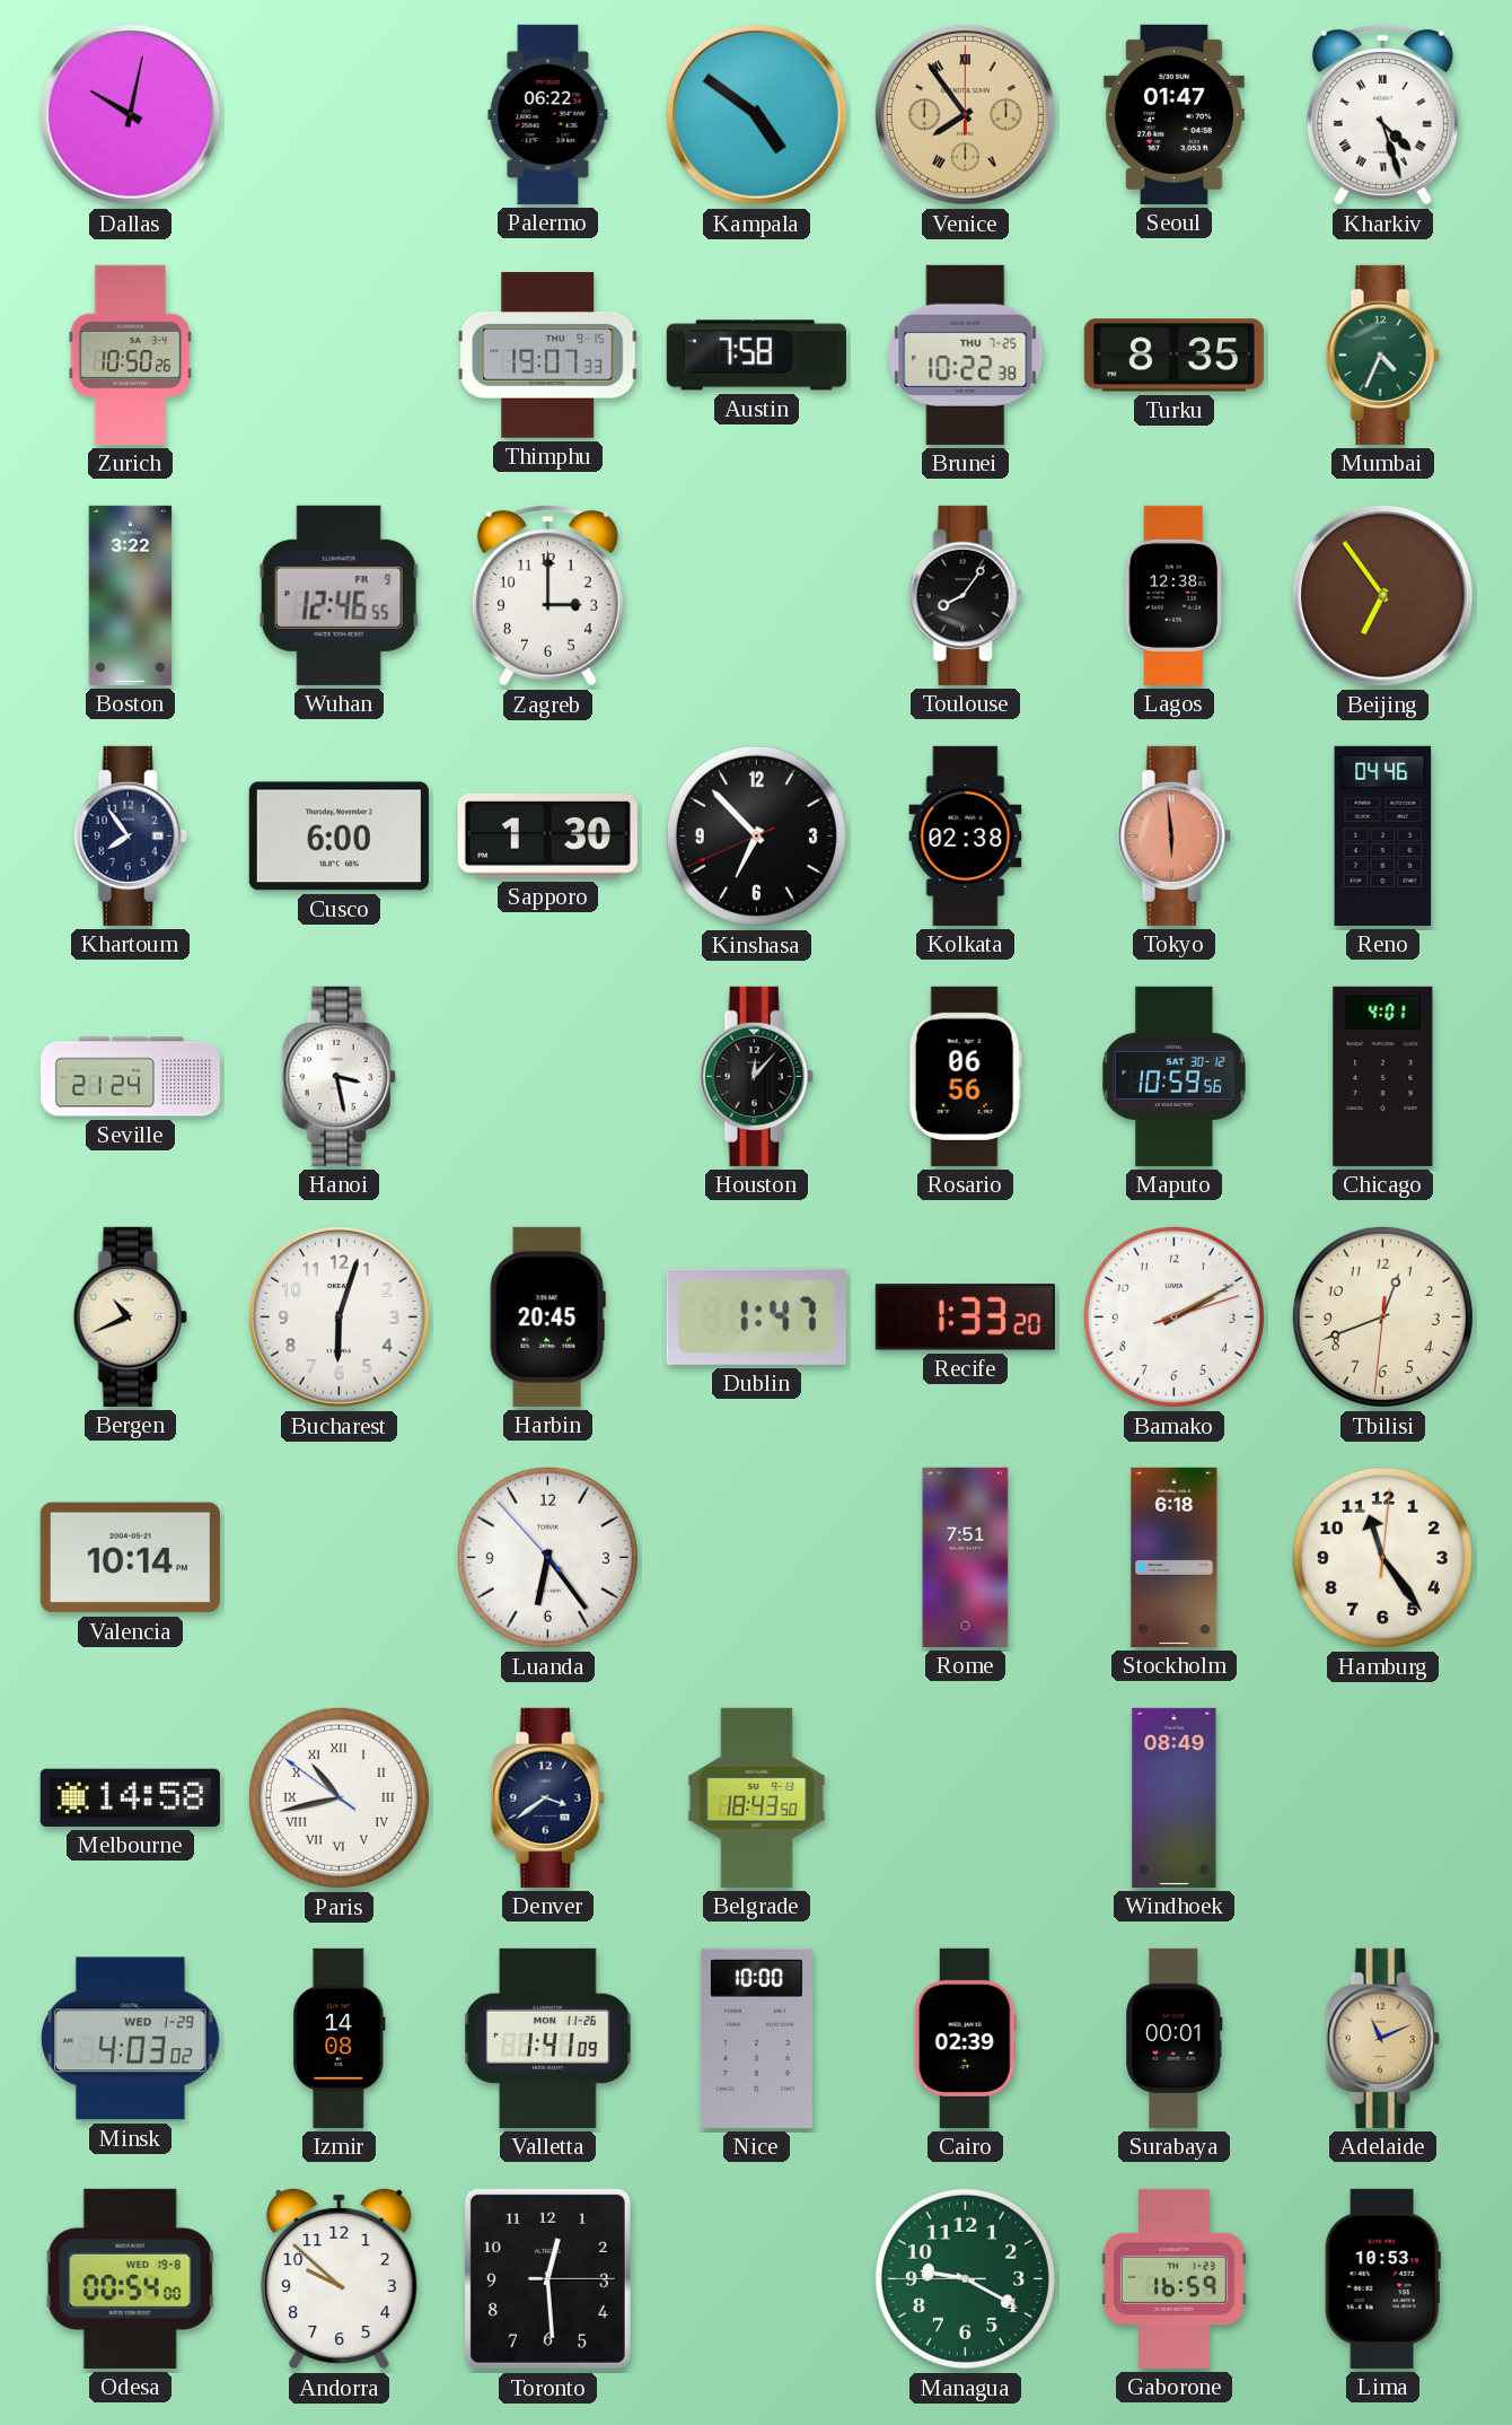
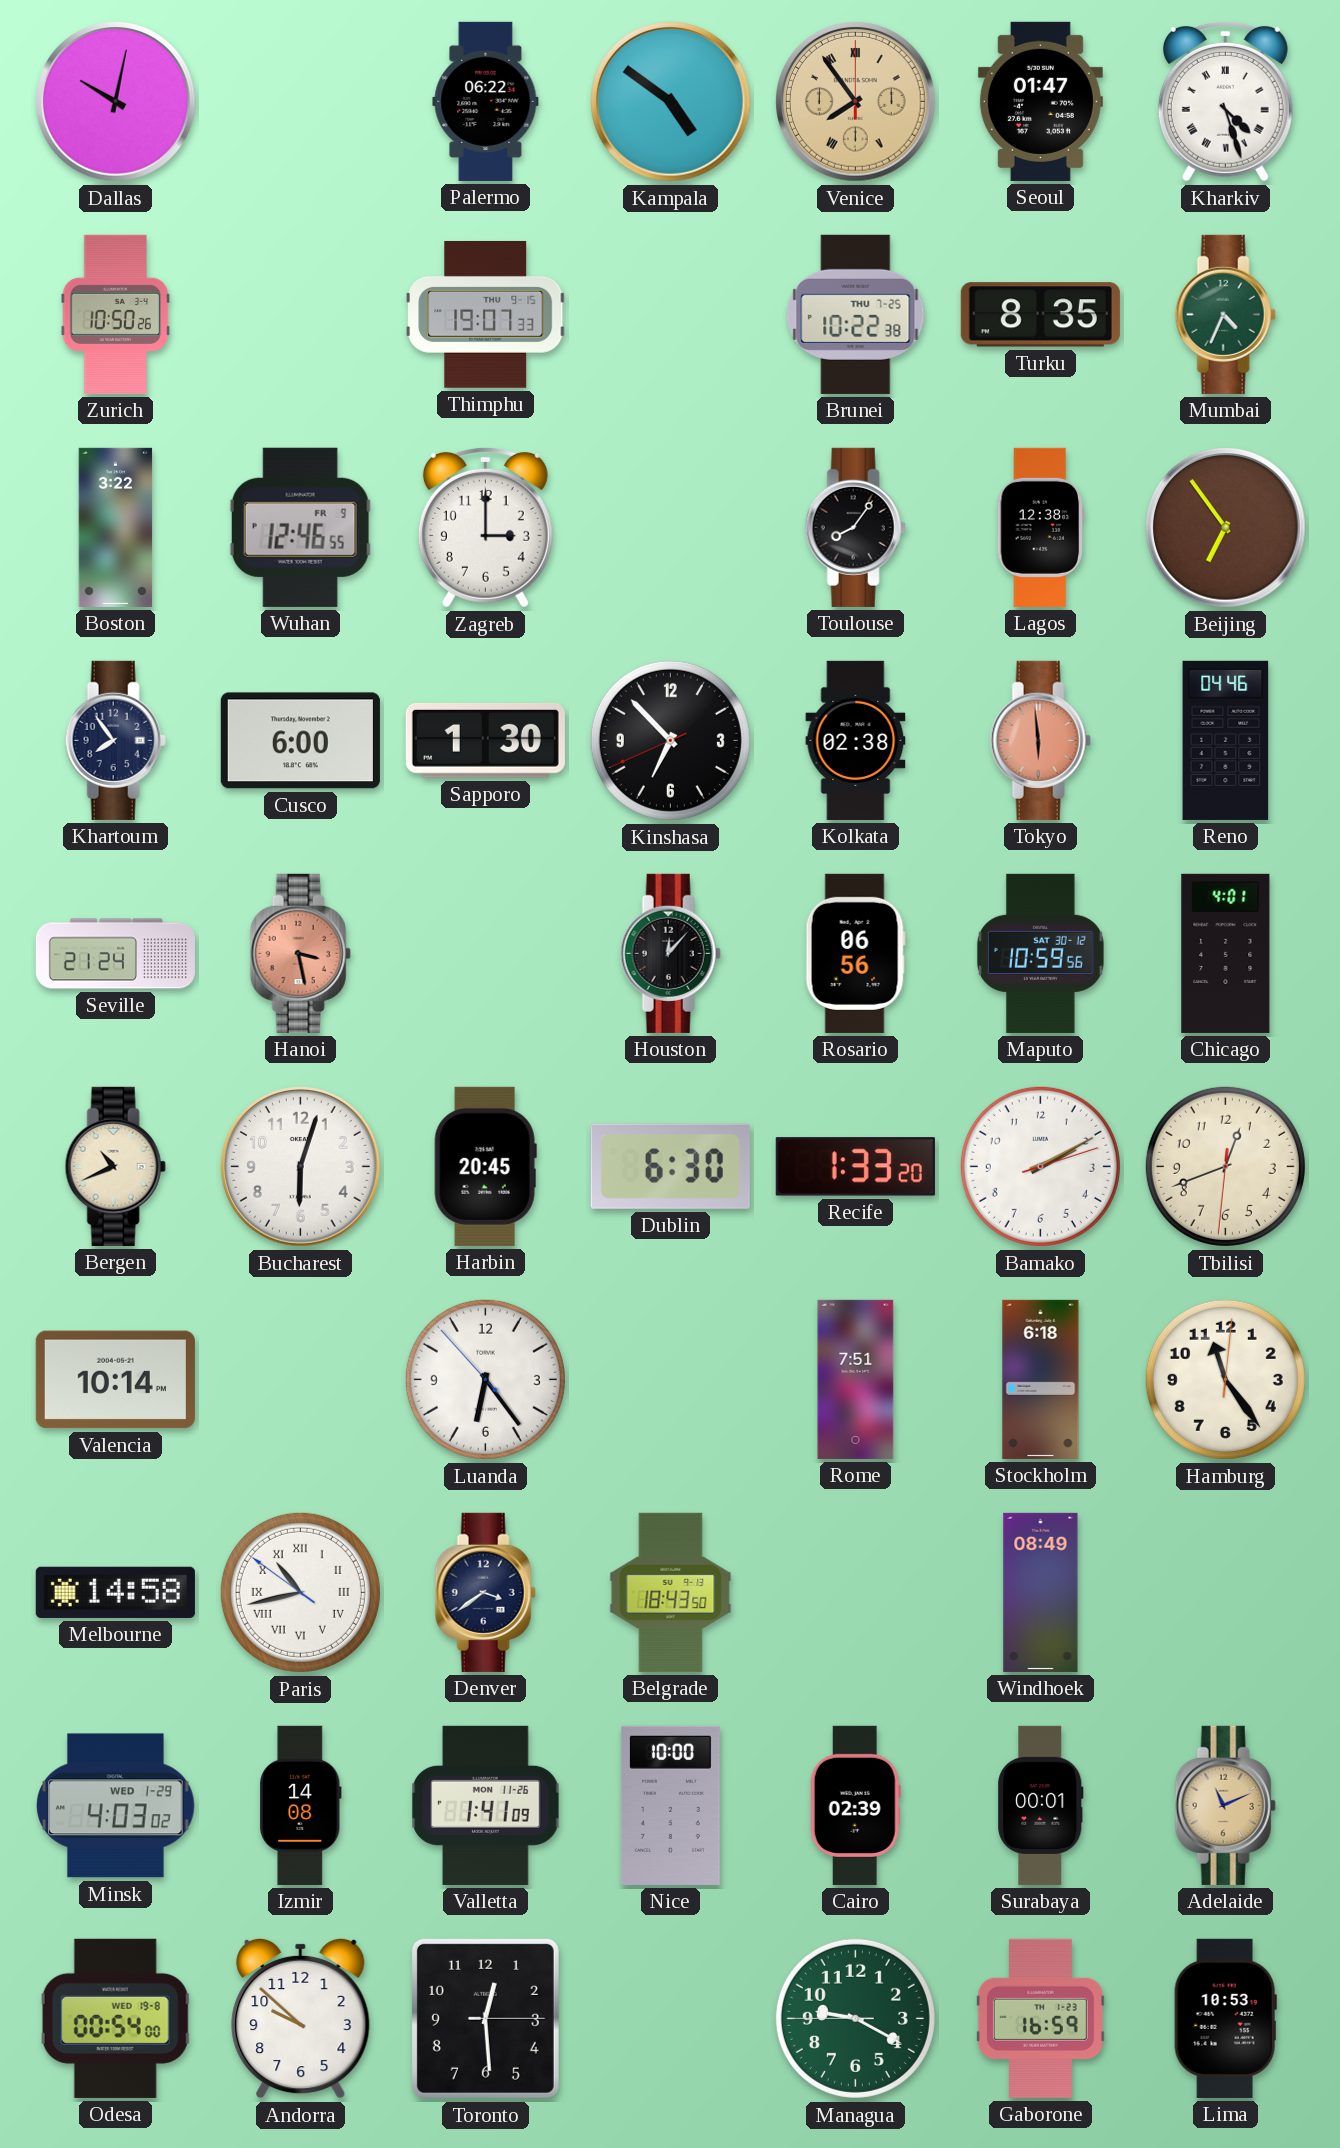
Austin: 7:58 -> none (756, 356)
Hanoi dial: white -> salmon (300, 953)
Dublin: 1:47 -> 6:30 (670, 1166)
